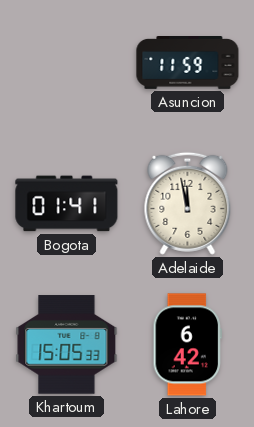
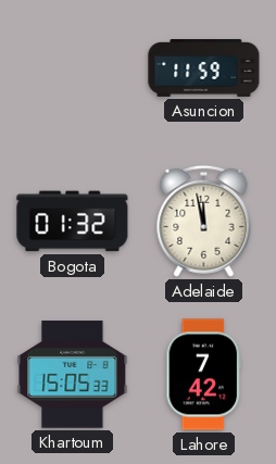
Bogota: 01:41 -> 01:32 (73, 222)
Lahore: 6:42 -> 7:42 (204, 375)
